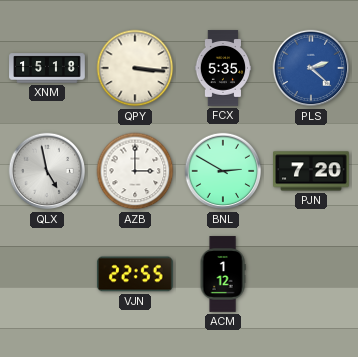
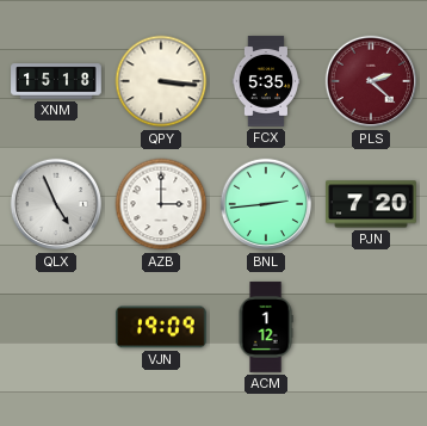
PLS dial: blue -> burgundy (371, 81)
QLX: 4:58 -> 4:56 (56, 204)
BNL: 2:50 -> 2:44 (266, 204)
VJN: 22:55 -> 19:09 (161, 327)
